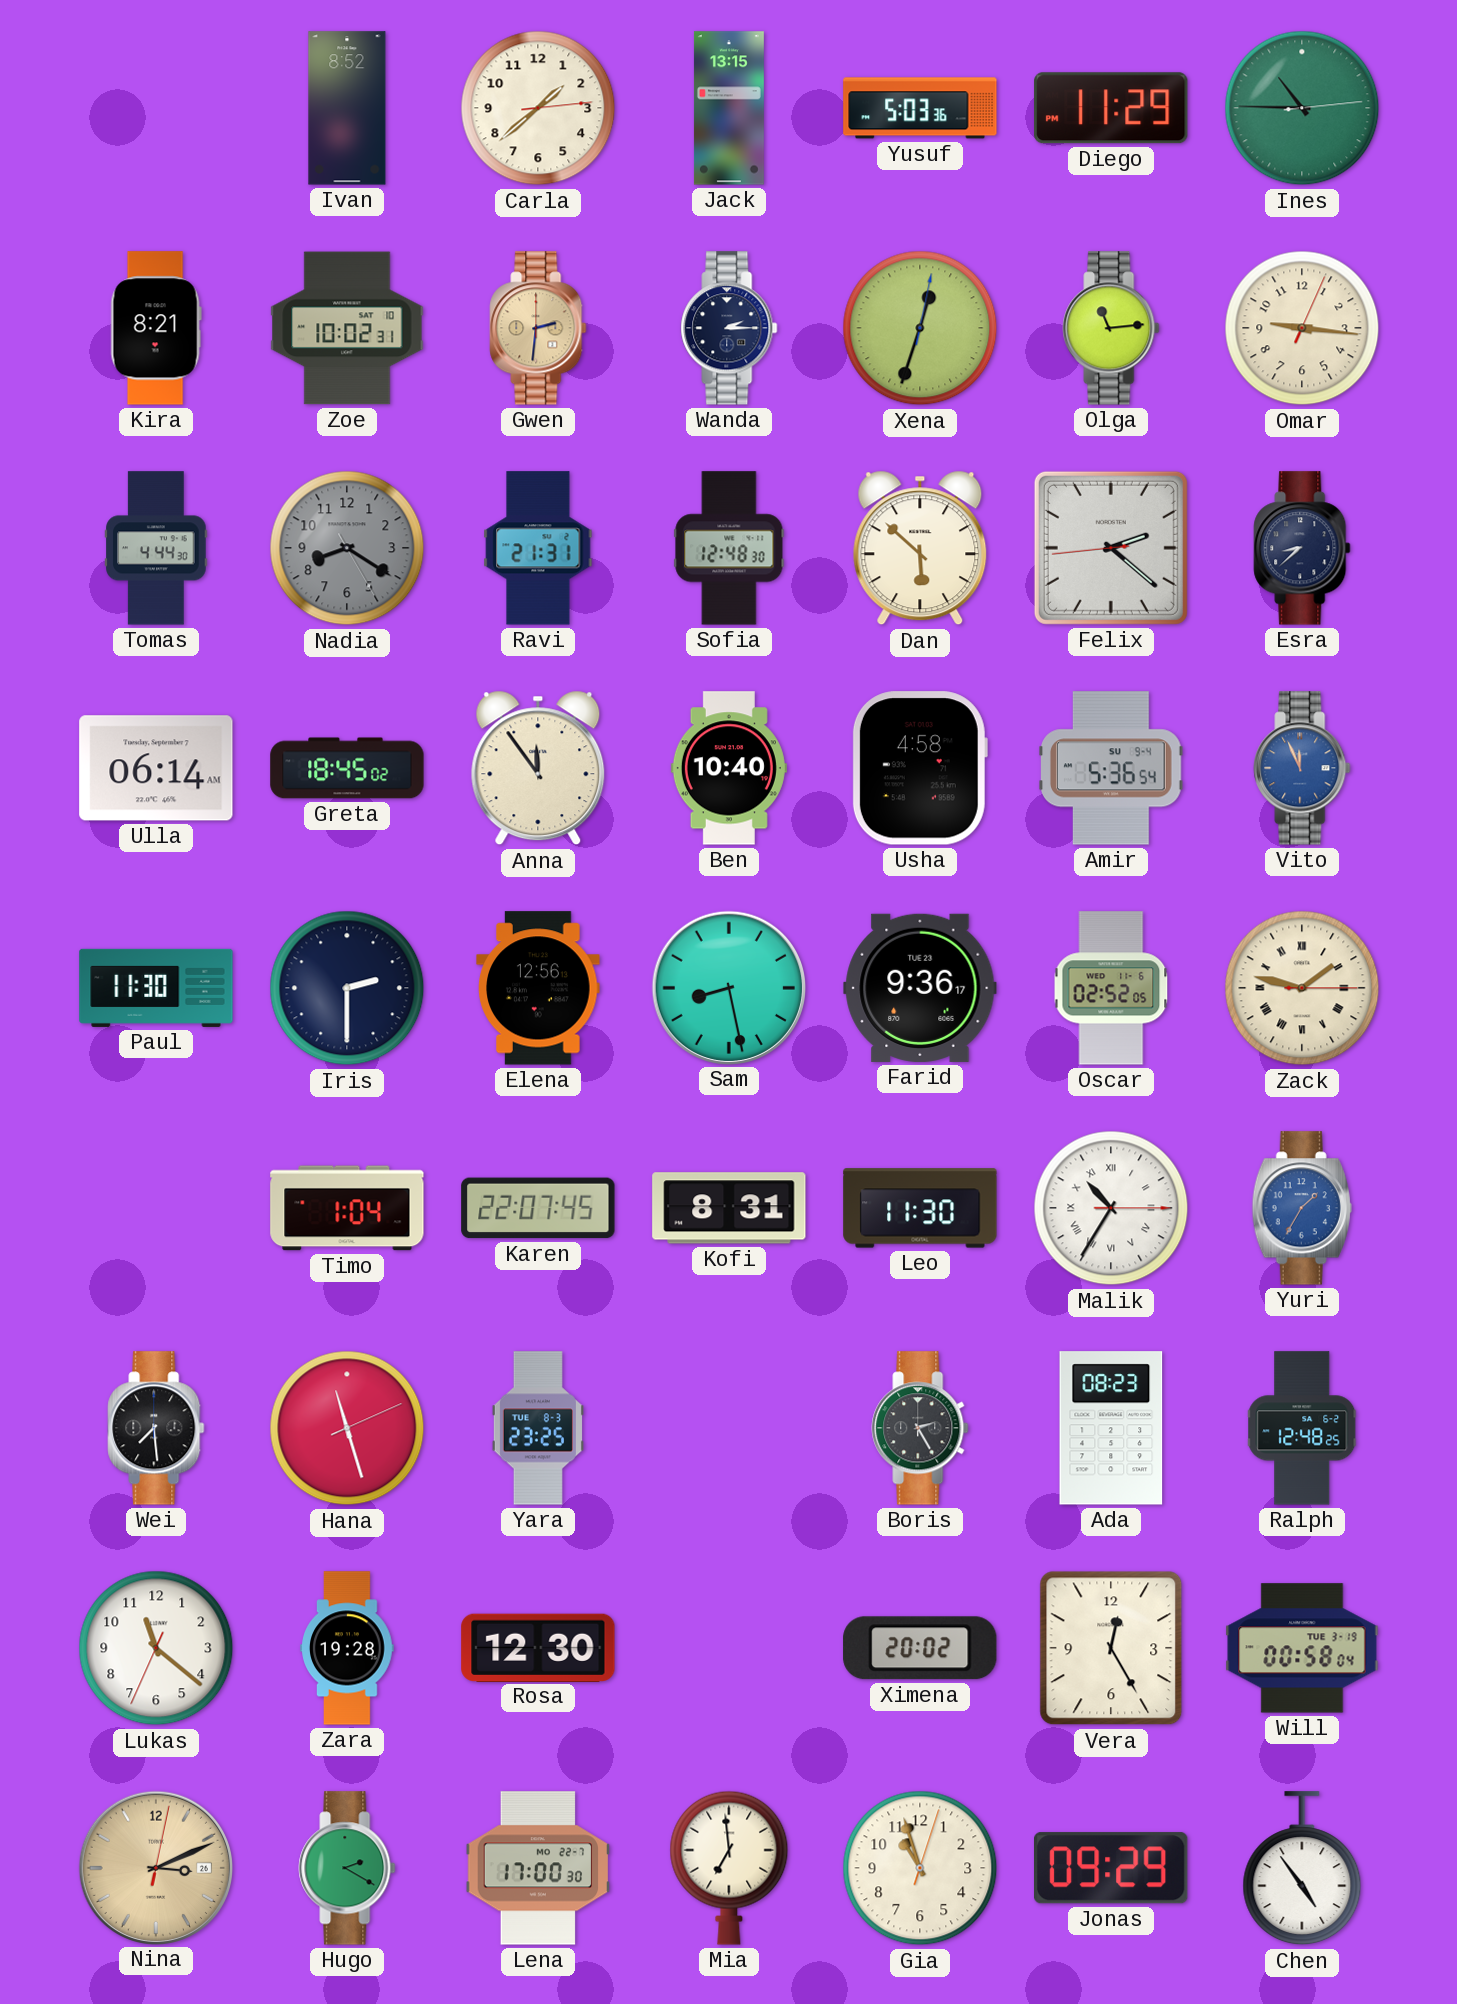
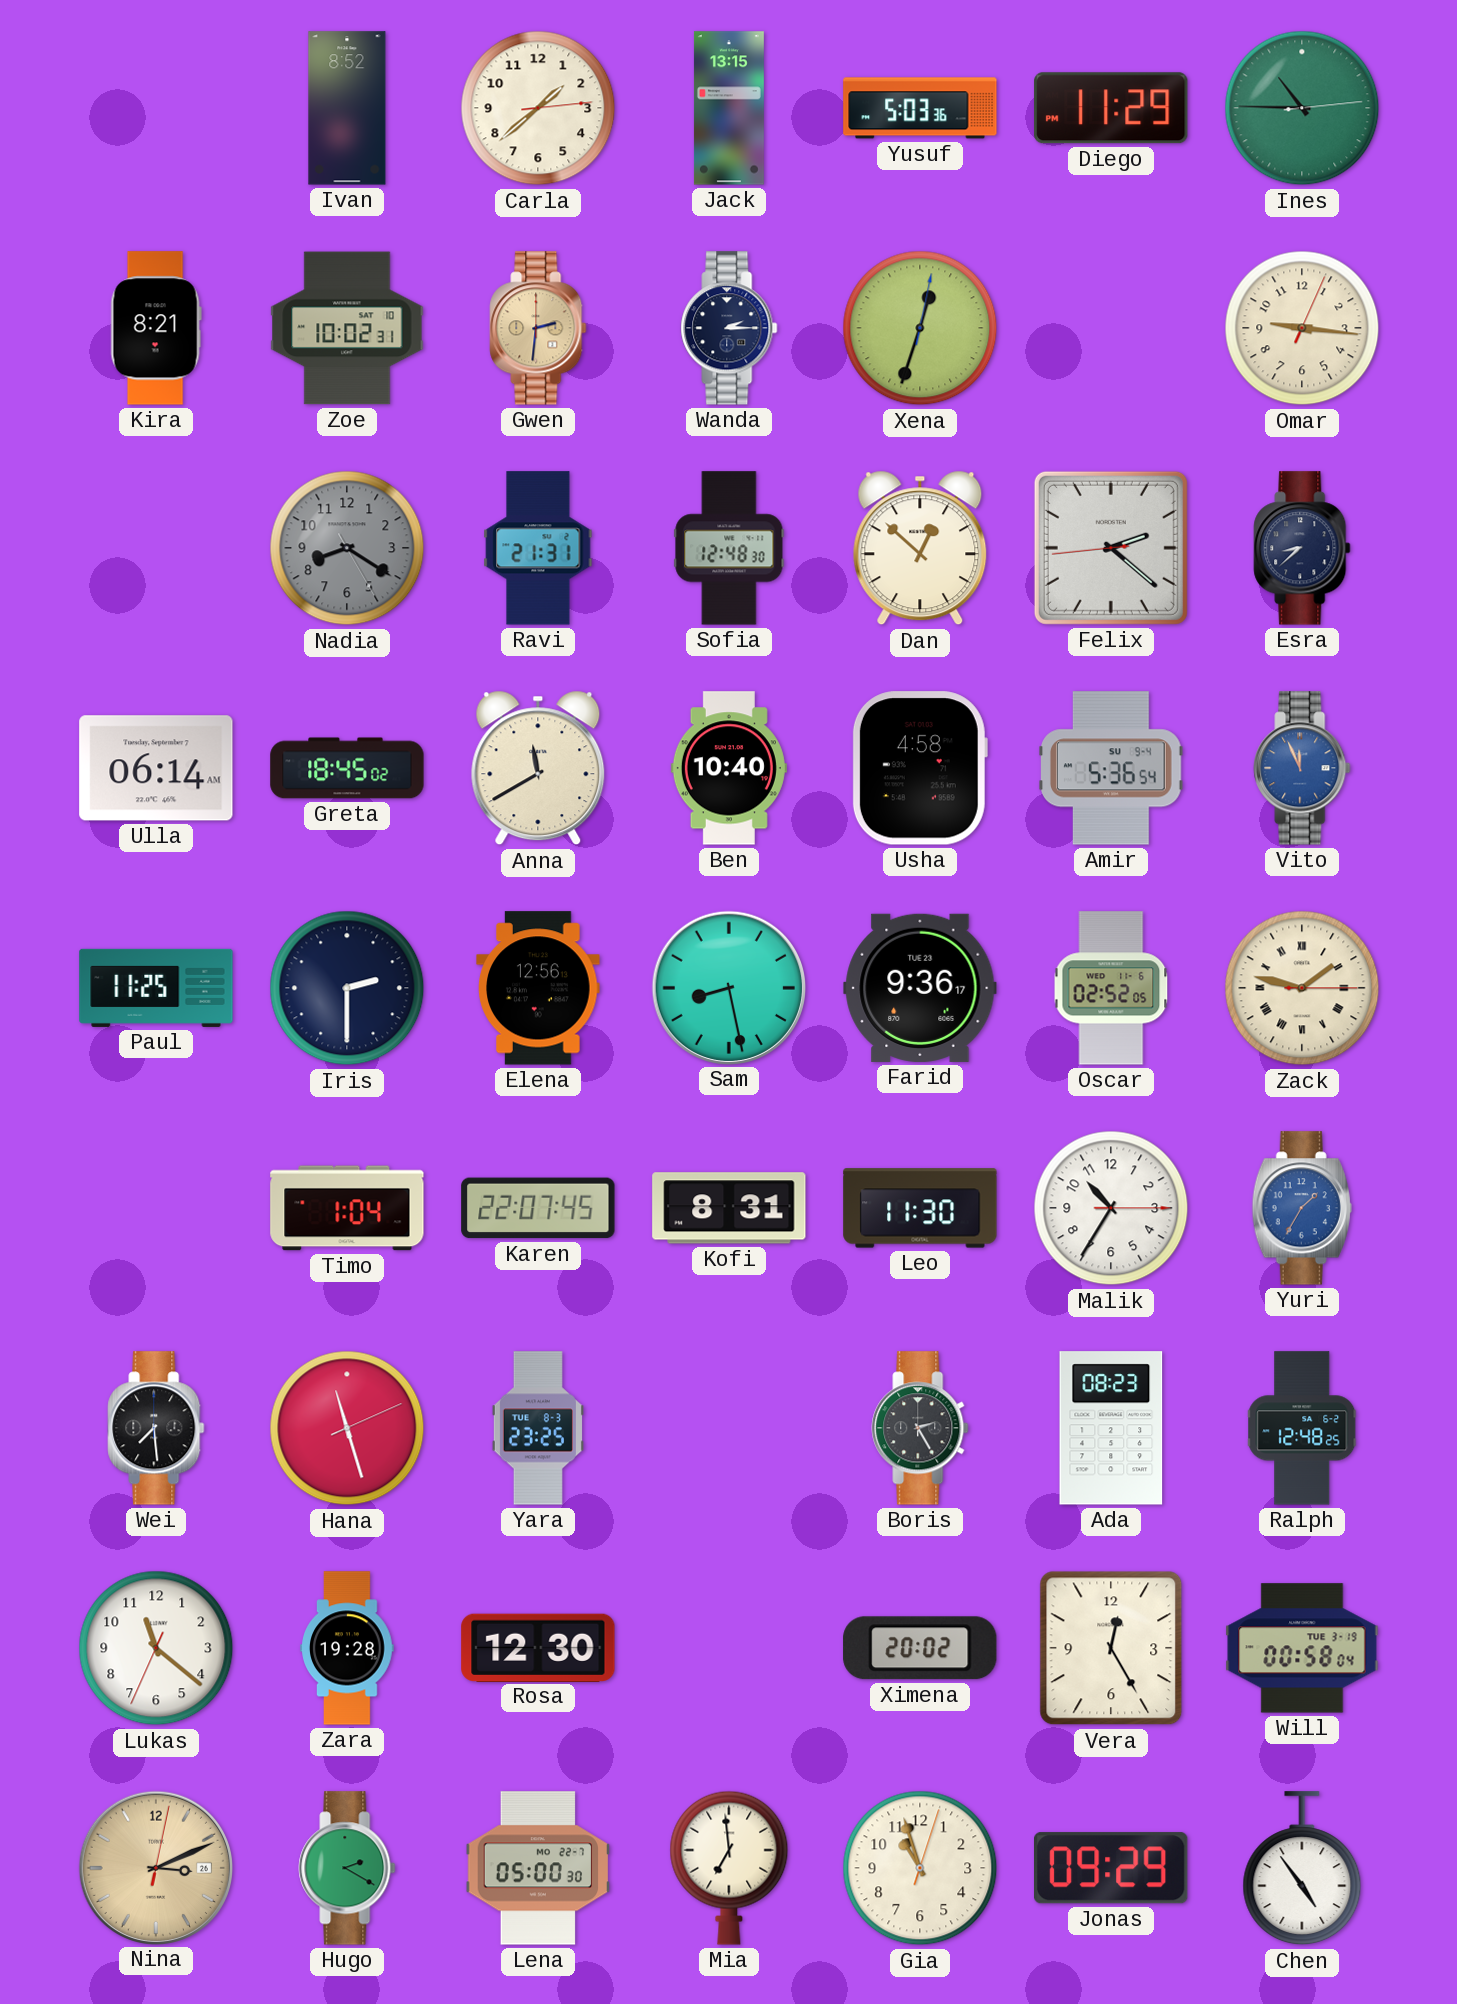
Olga: 11:14 -> none (1111, 328)
Tomas: 4:44 -> none (156, 548)
Dan: 5:52 -> 12:52 (920, 548)
Anna: 11:54 -> 11:40 (538, 768)
Paul: 11:30 -> 11:25 (156, 988)
Malik numerals: Roman -> Arabic (1111, 1208)
Lena: 17:00 -> 05:00 (538, 1868)
